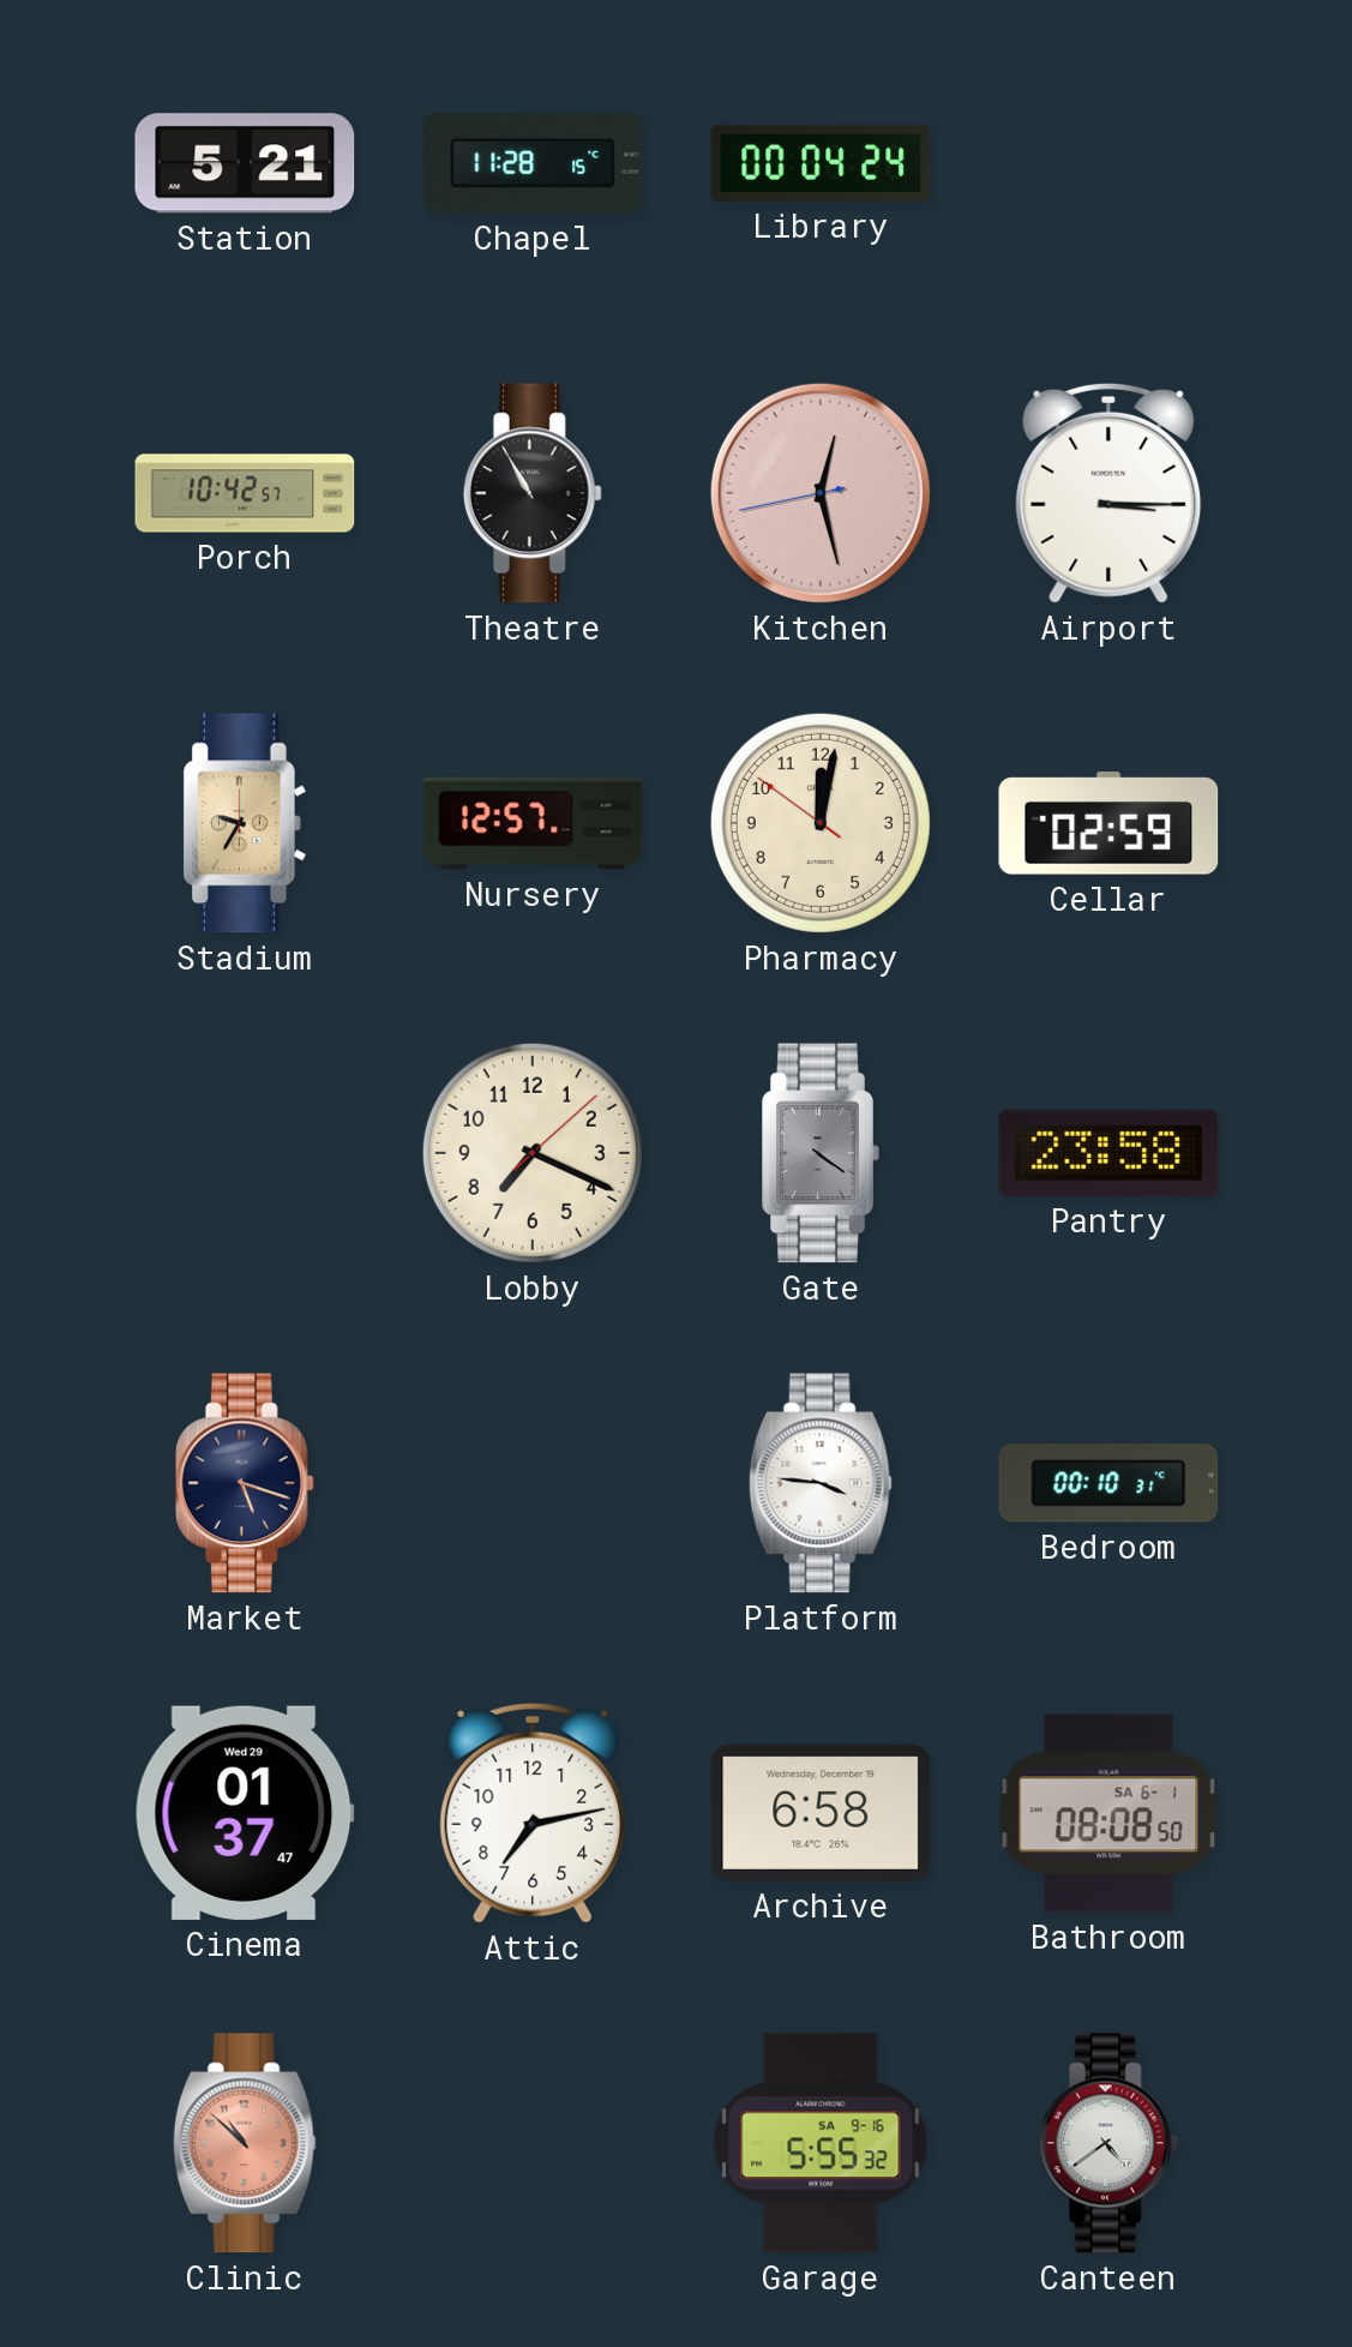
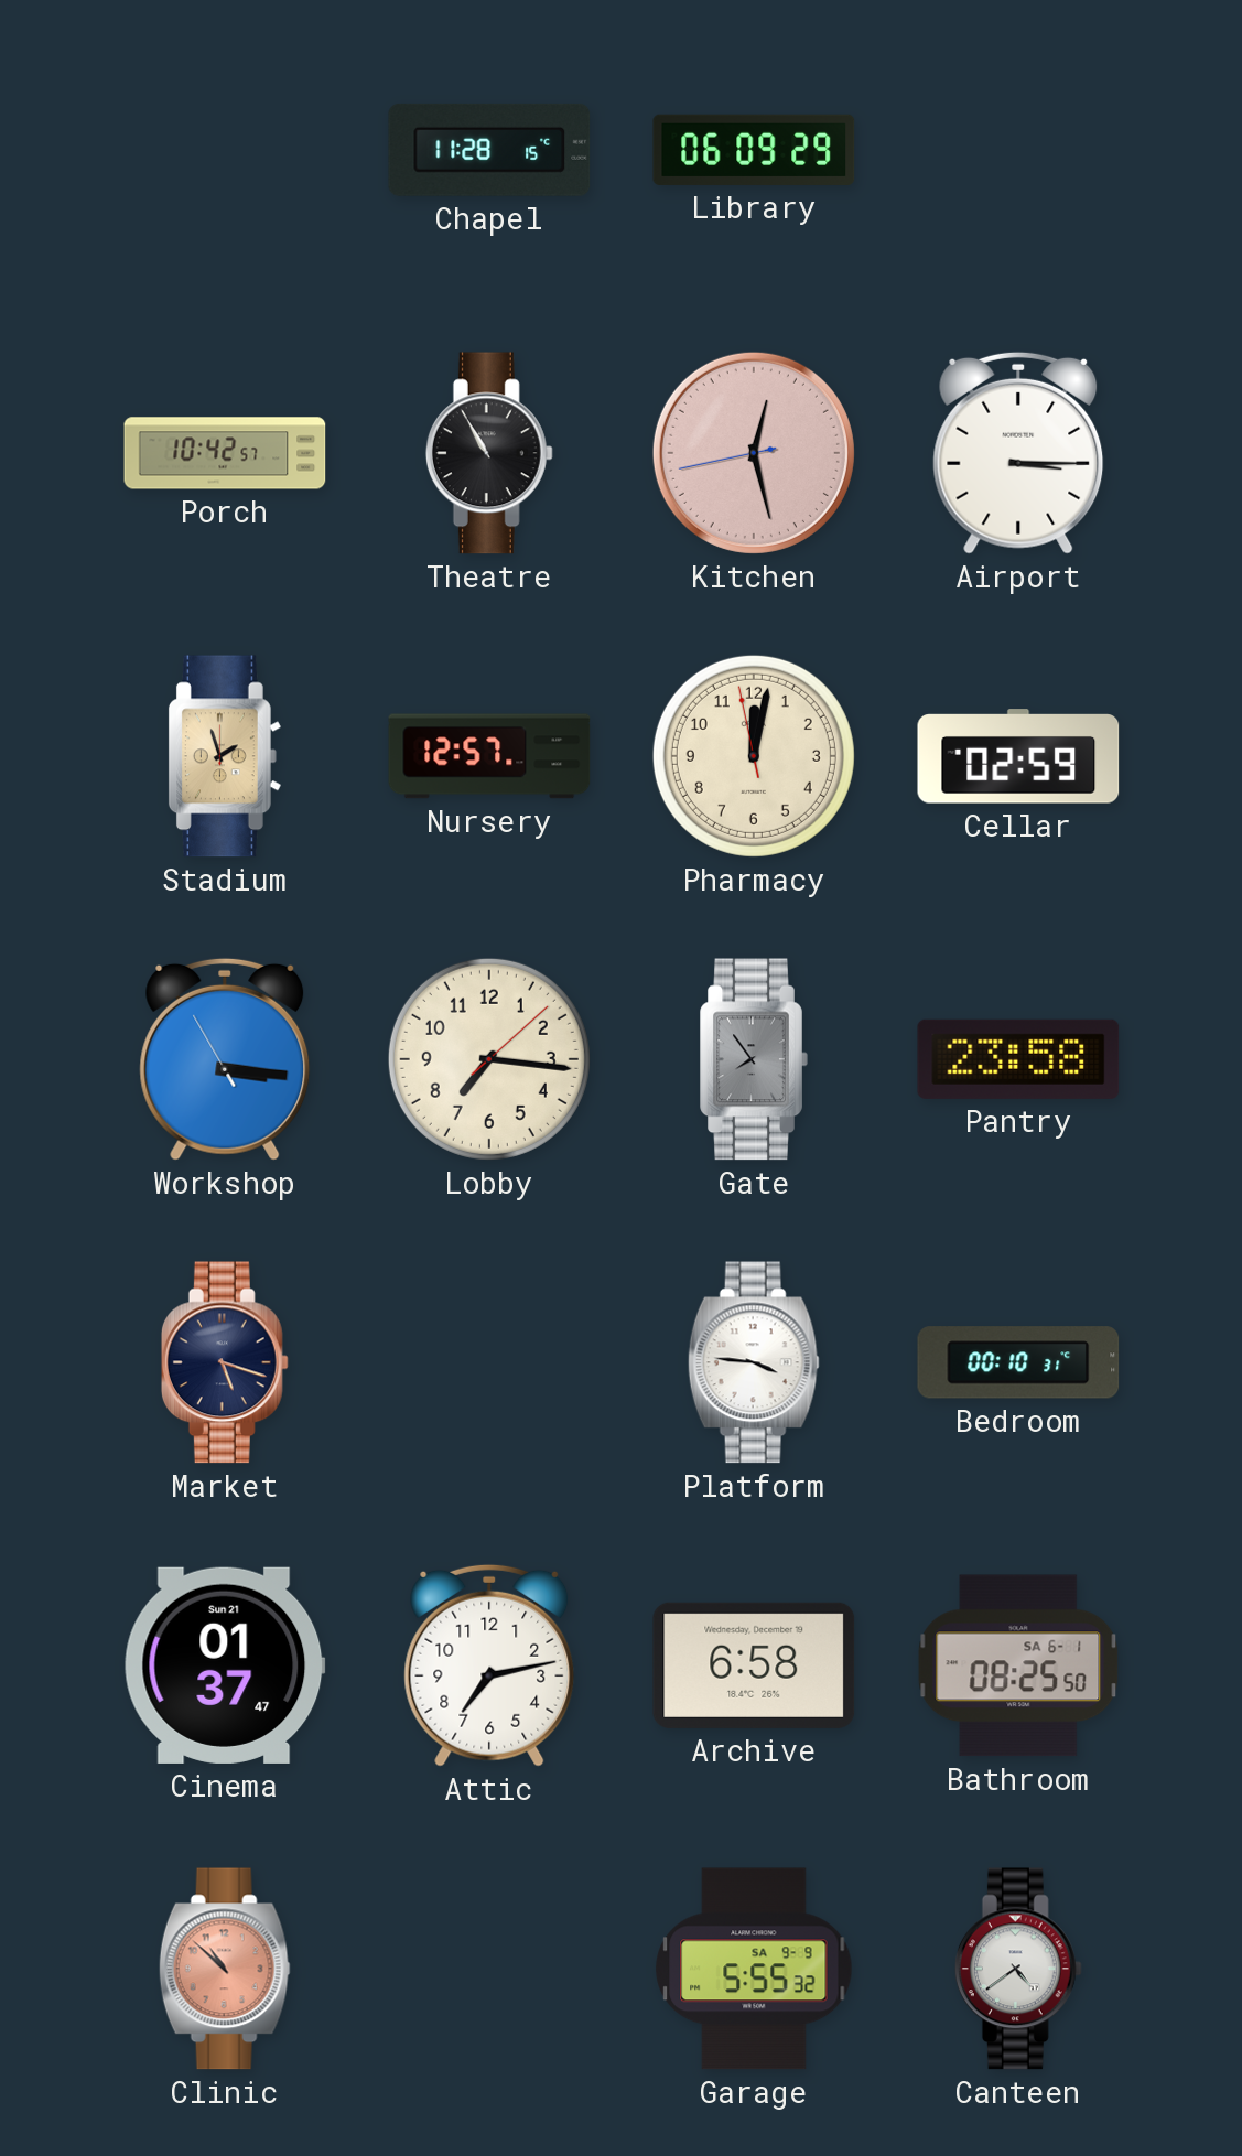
Station: 5:21 -> none (245, 163)
Library: 00:04 -> 06:09 (754, 150)
Stadium: 9:35 -> 1:57 (225, 756)
Pharmacy: 12:01:51 -> 12:01:58 (754, 756)
Workshop: none -> 3:15 (225, 1059)
Lobby: 7:19 -> 7:16 (489, 1059)
Gate: 4:21 -> 7:54 (754, 1059)
Cinema date: Wed 29 -> Sun 21 (225, 1665)
Bathroom: 08:08 -> 08:25 (1018, 1665)
Garage date: SA 9-16 -> SA 9-9 (754, 1969)
